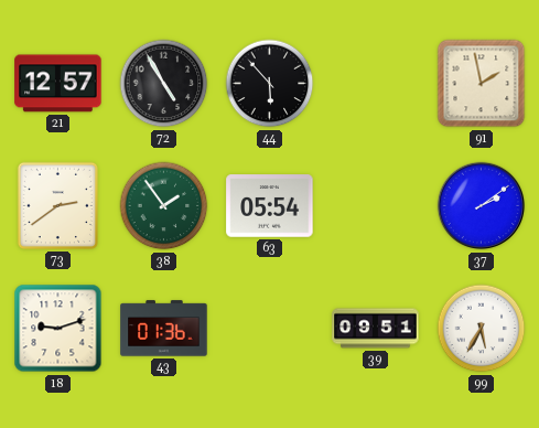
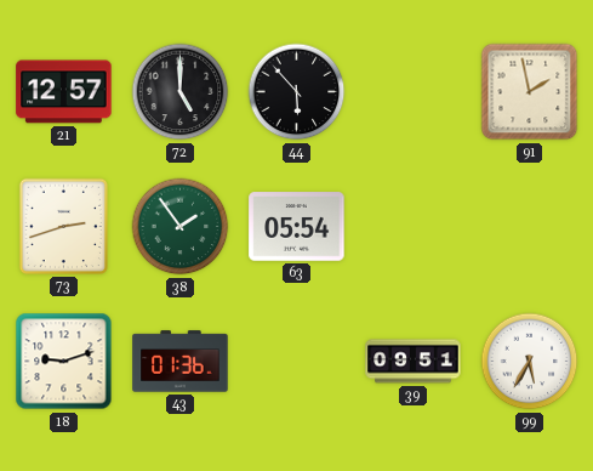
72: 4:55 -> 5:00 (181, 92)
73: 2:39 -> 2:42 (63, 226)
37: 2:09 -> none (482, 206)
